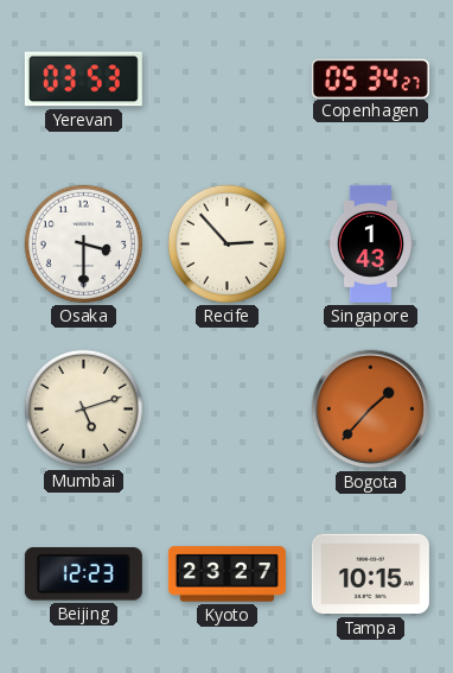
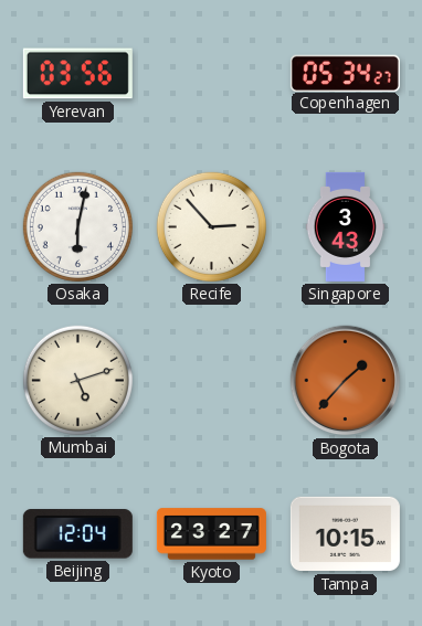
Yerevan: 03:53 -> 03:56 (77, 74)
Osaka: 3:30 -> 6:02 (77, 226)
Singapore: 1:43 -> 3:43 (346, 226)
Beijing: 12:23 -> 12:04 (77, 534)
